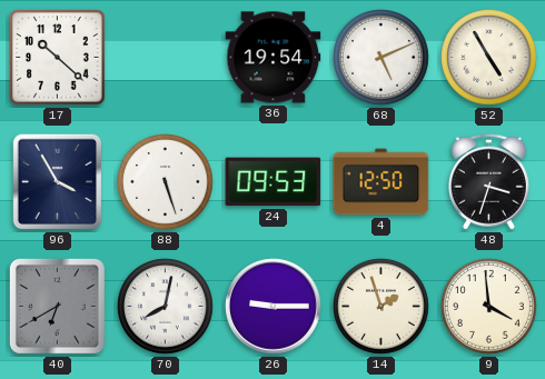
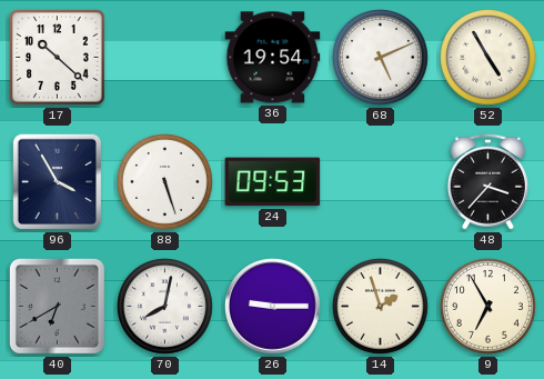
4: 12:50 -> none (381, 182)
48: 3:33 -> 3:37 (487, 181)
9: 3:59 -> 6:55 (488, 307)
